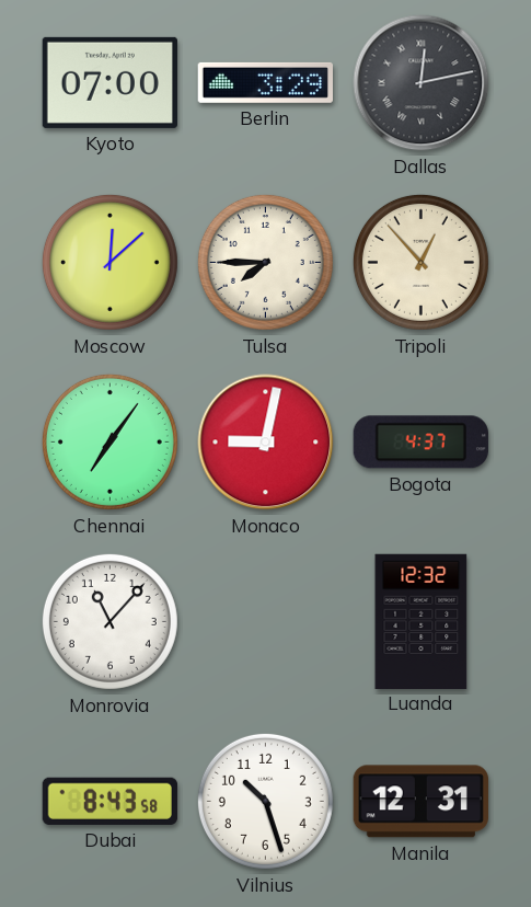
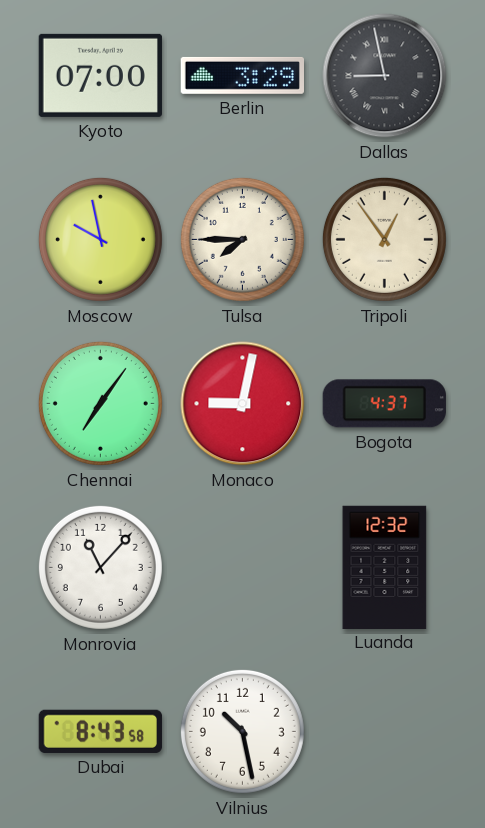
Dallas: 12:13 -> 8:58 (385, 76)
Moscow: 12:08 -> 9:58 (100, 239)
Tripoli: 12:53 -> 12:54 (384, 239)
Vilnius: 10:27 -> 10:28 (242, 731)
Manila: 12:31 -> none (420, 802)
